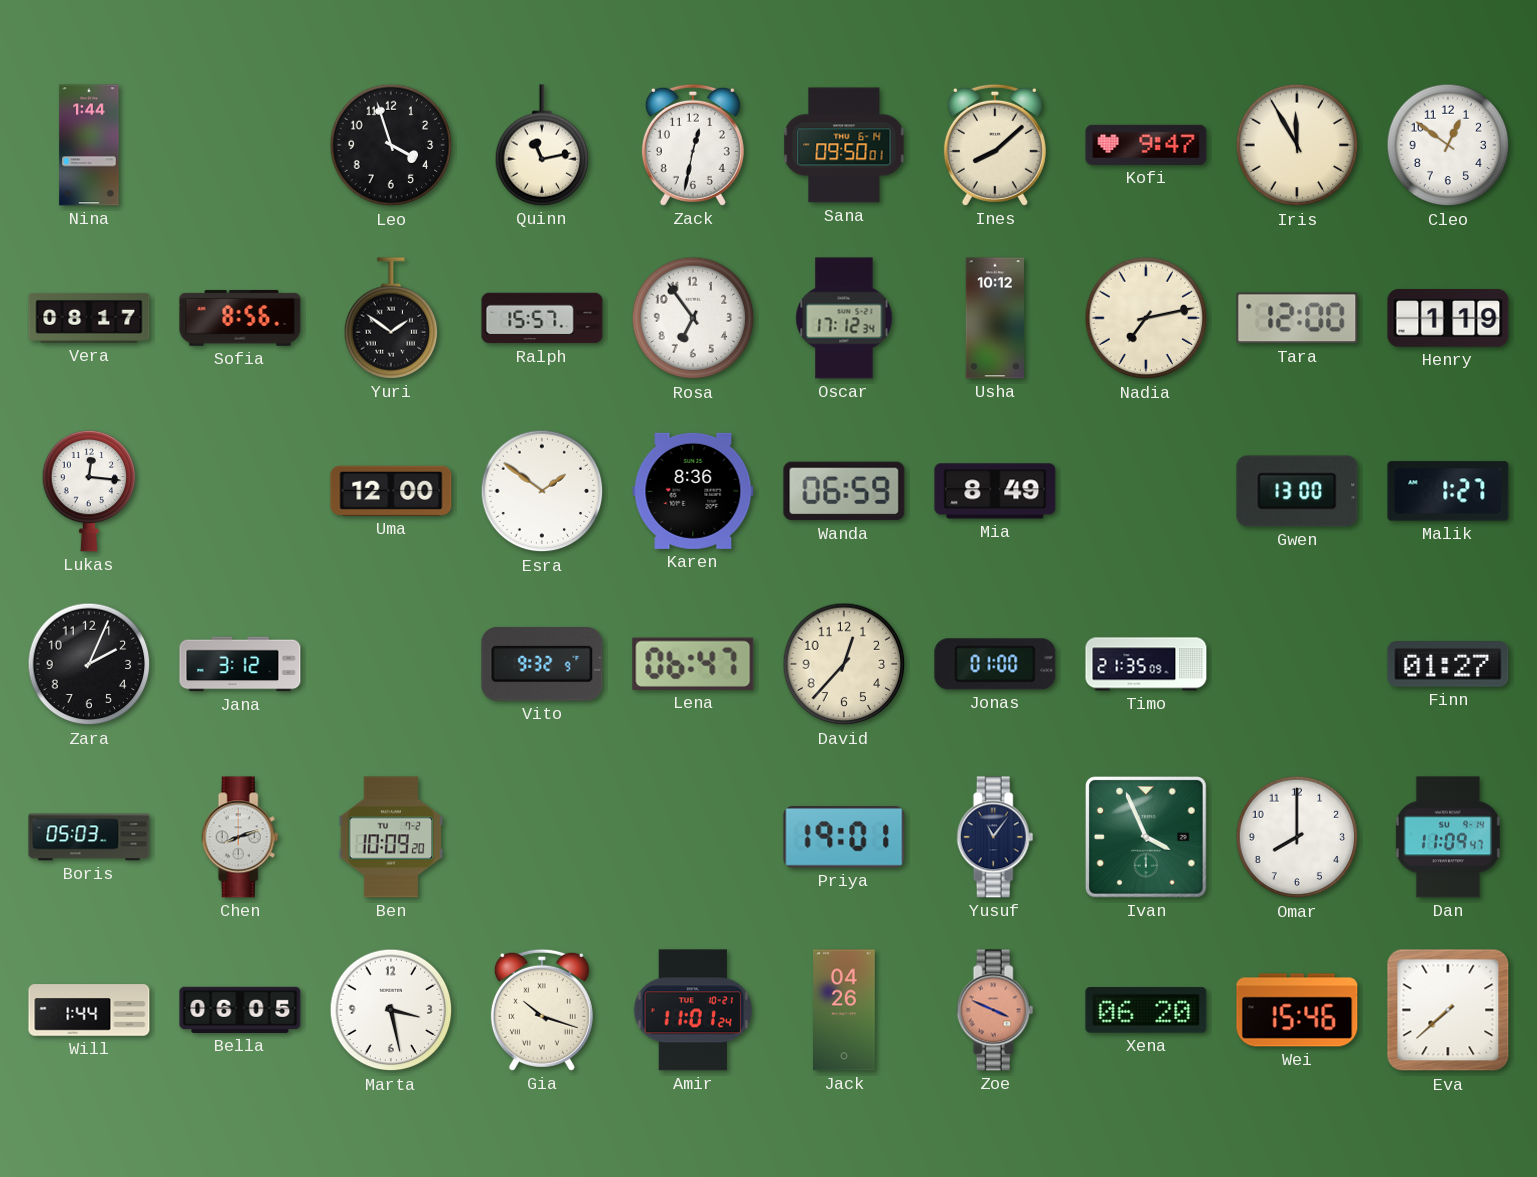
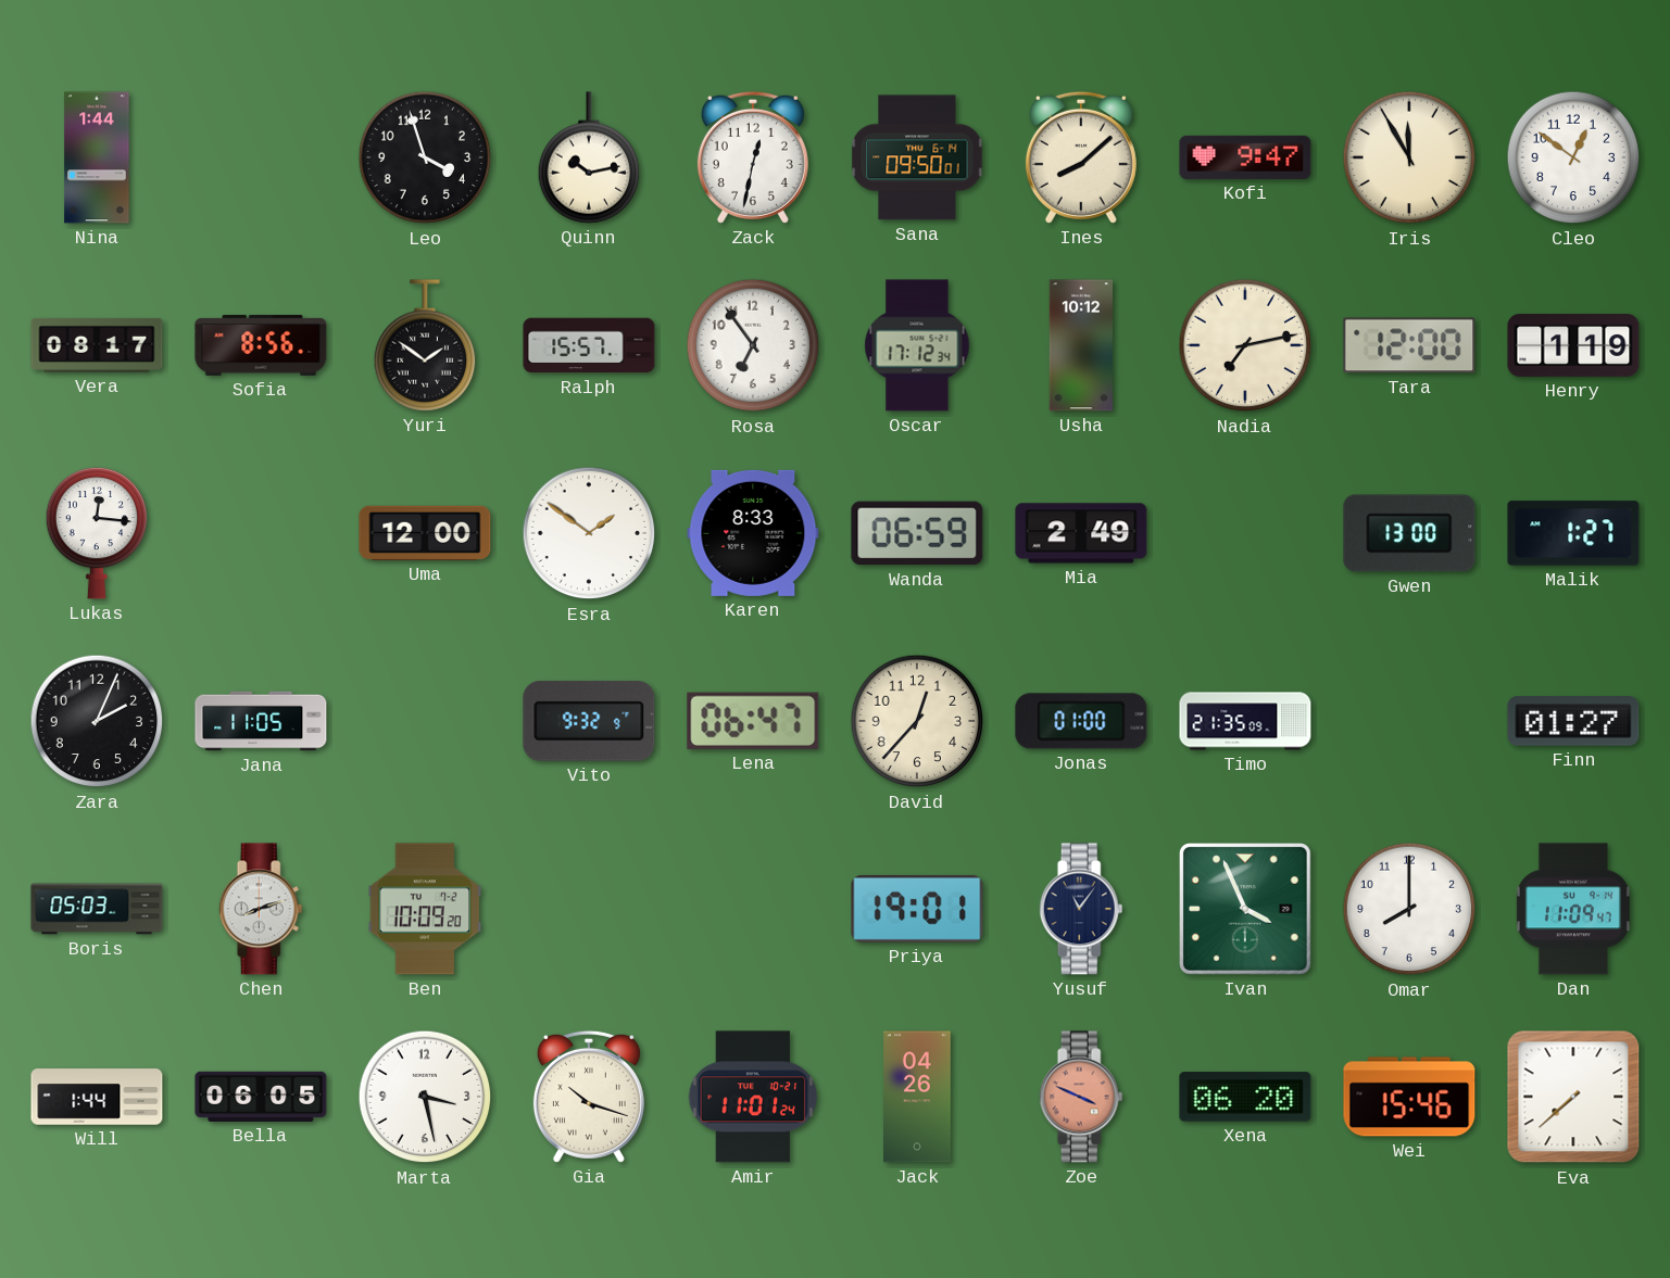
Quinn: 11:13 -> 10:13 (589, 157)
Karen: 8:36 -> 8:33 (753, 533)
Mia: 8:49 -> 2:49 (1081, 533)
Jana: 3:12 -> 11:05 (261, 721)
